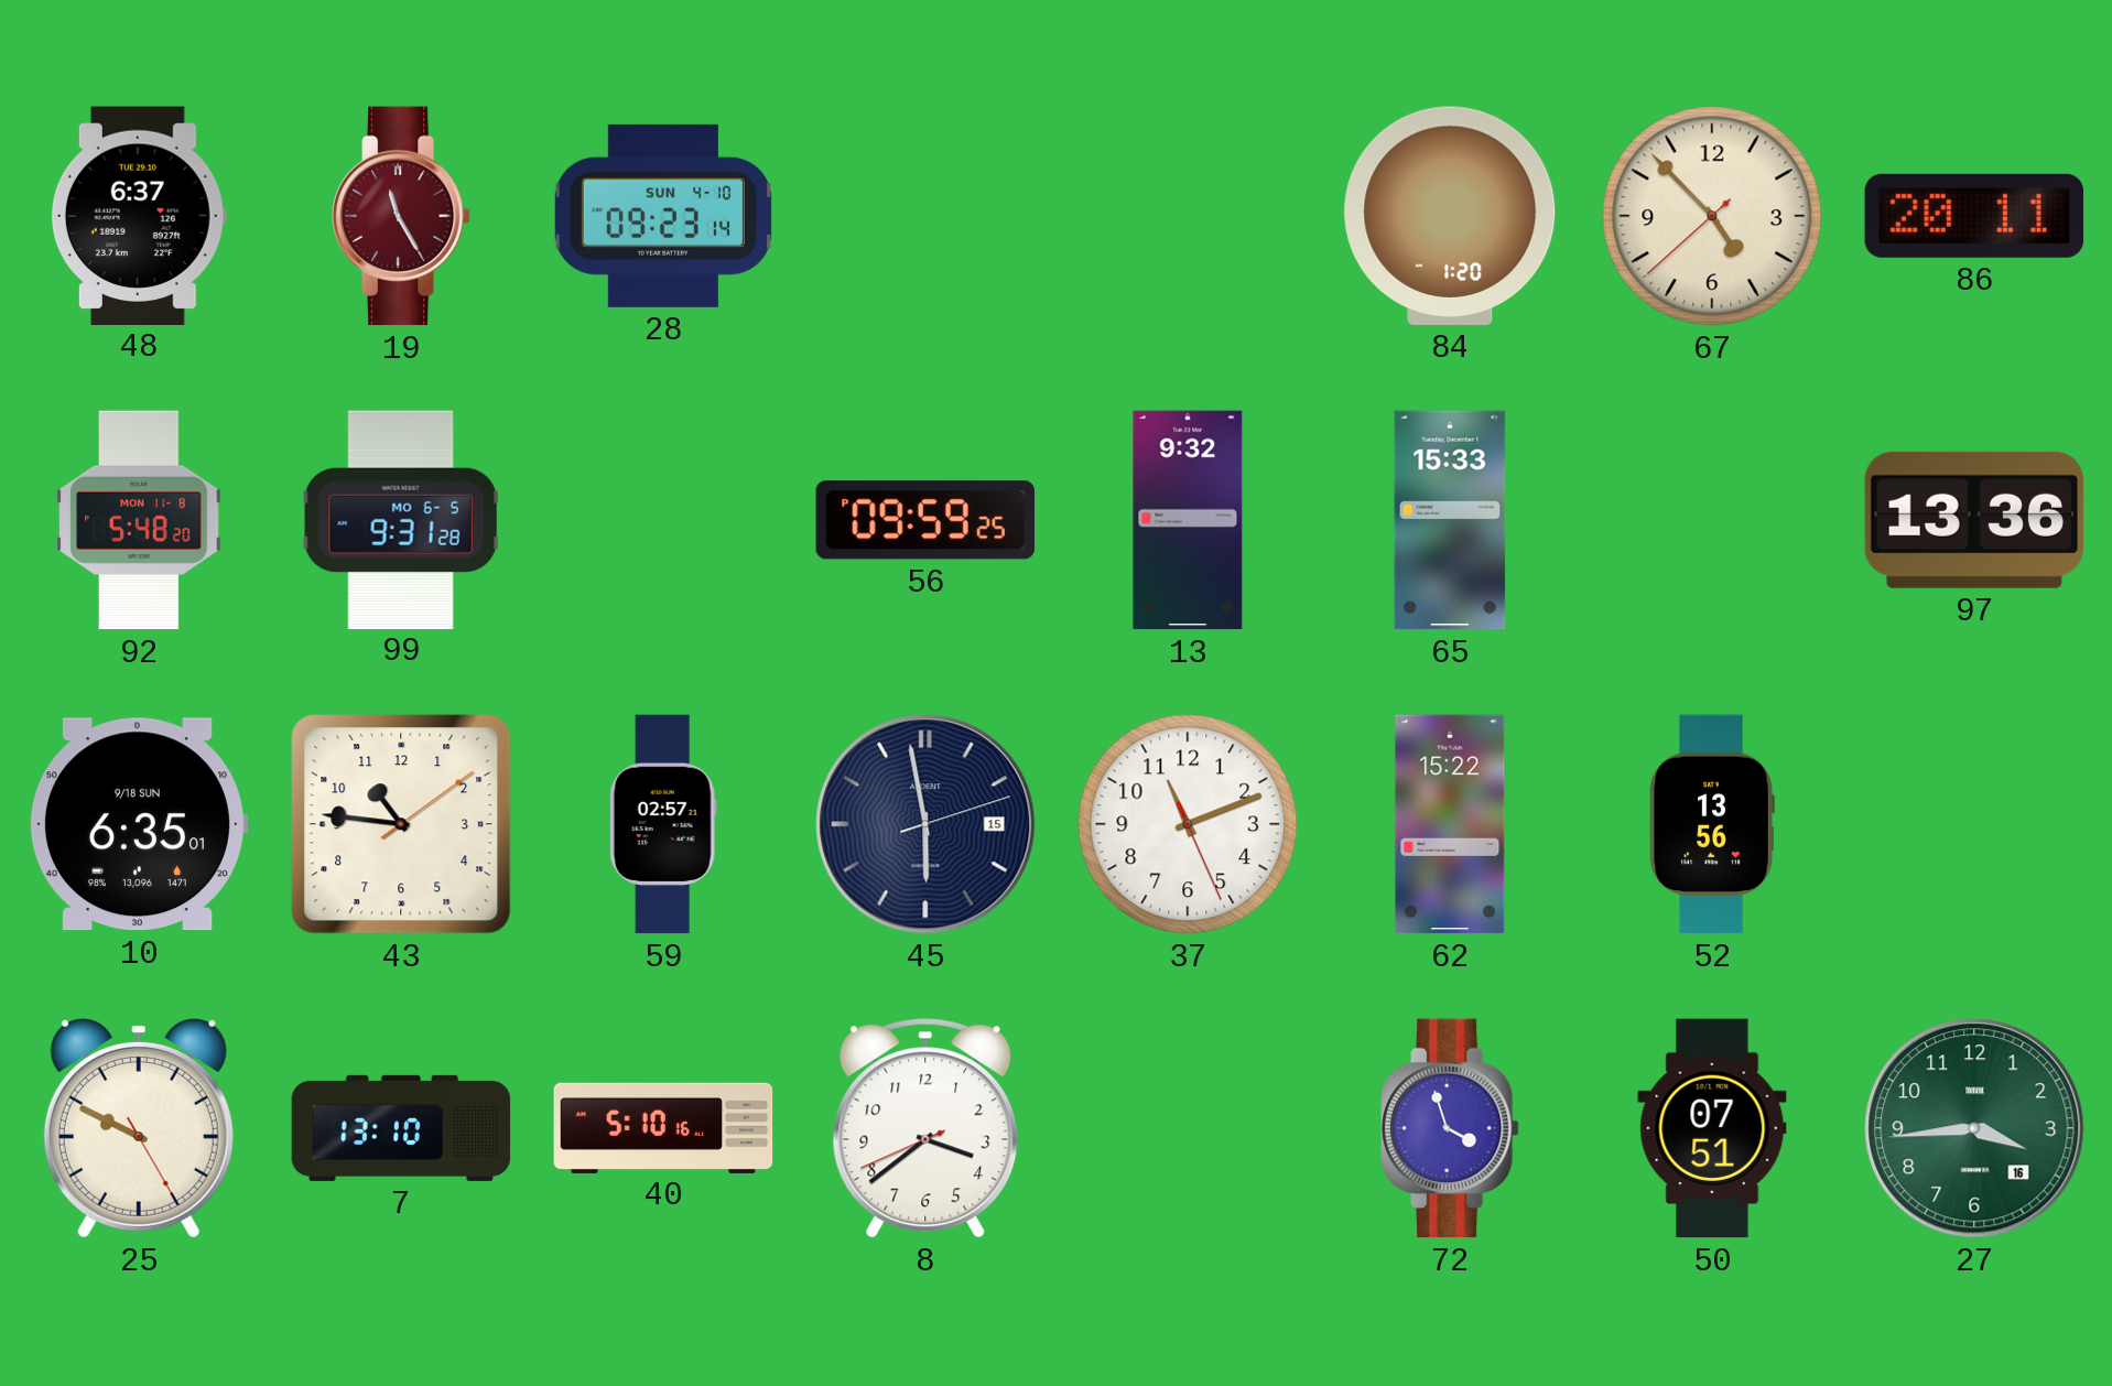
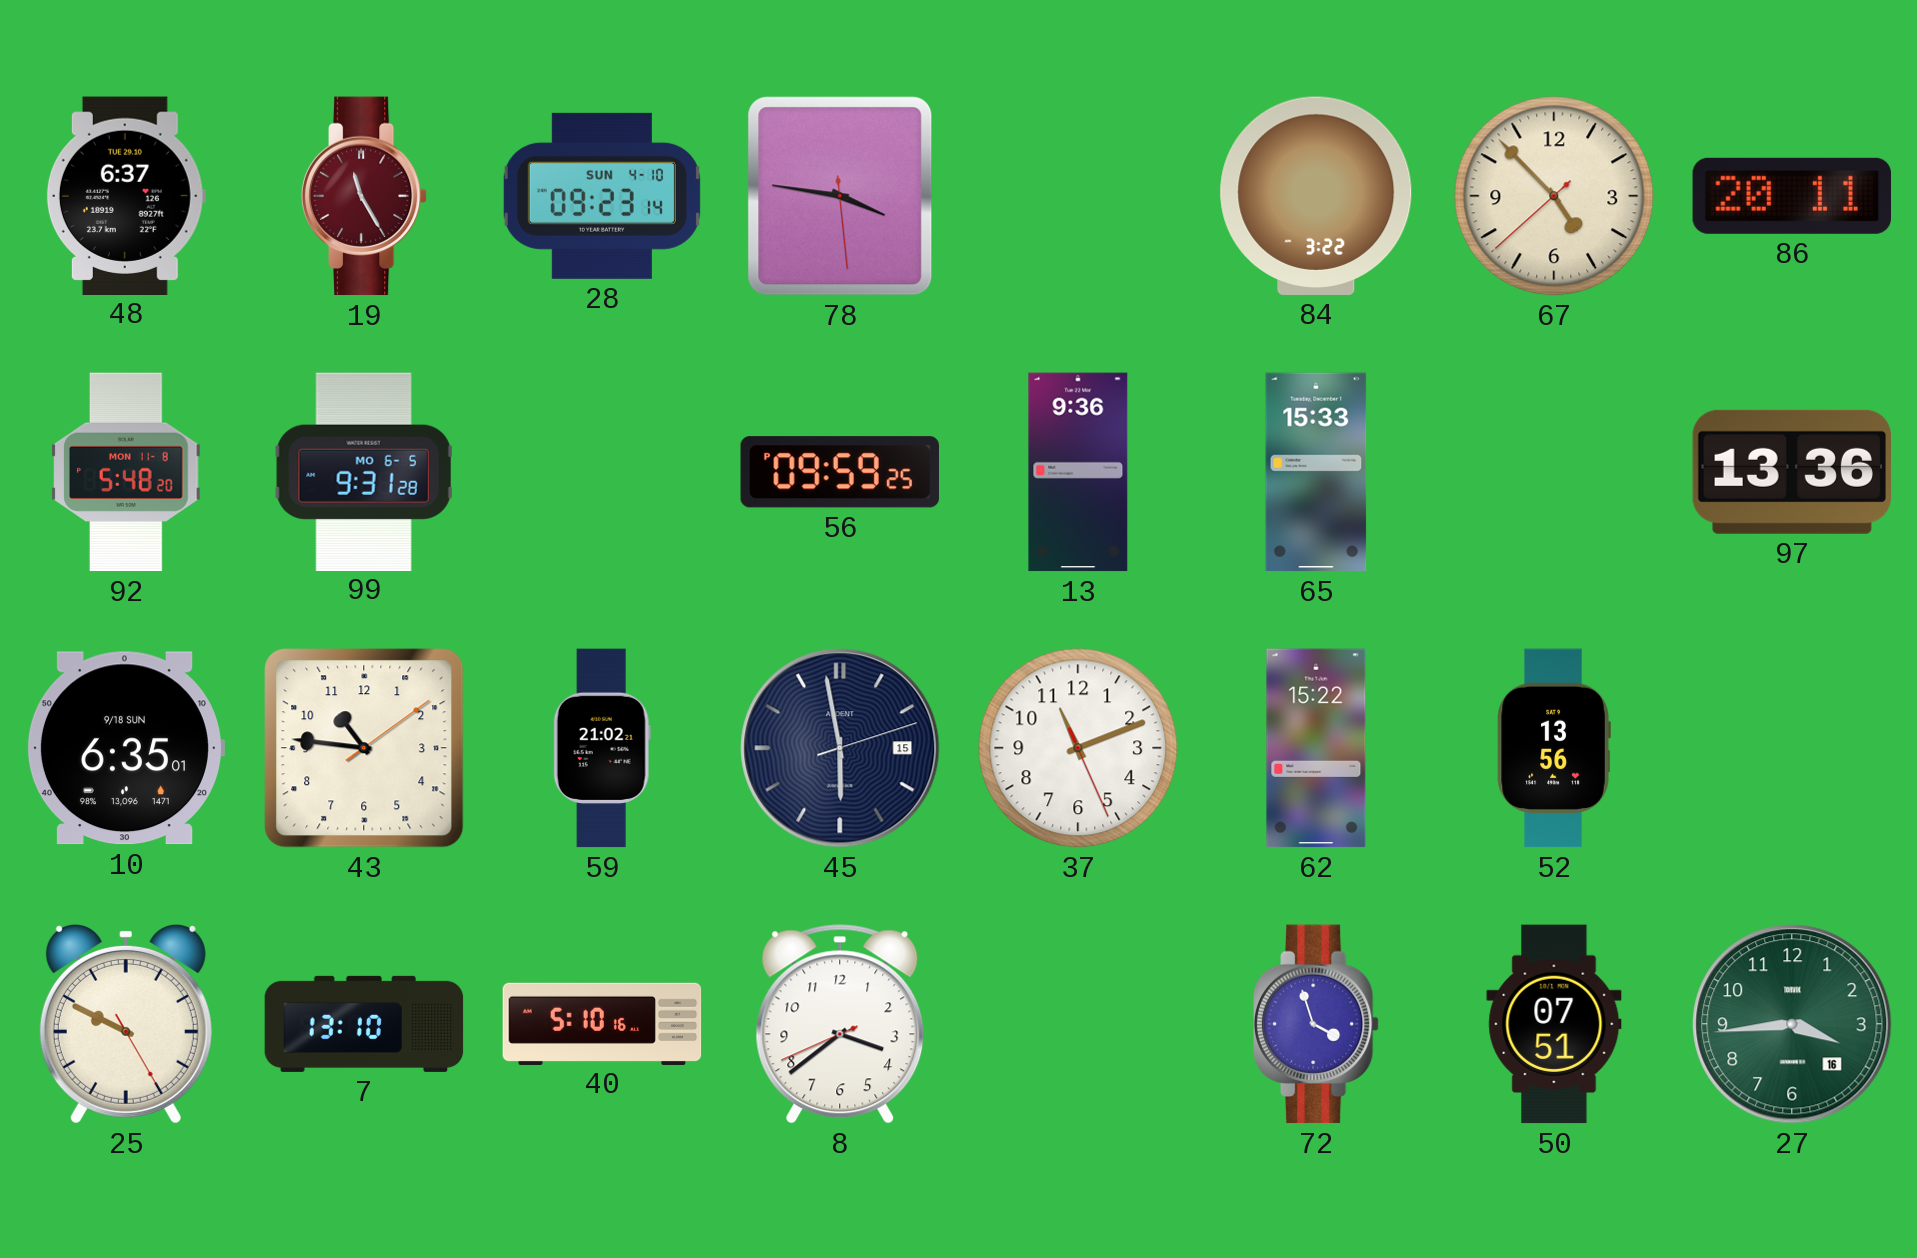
78: none -> 3:46 (840, 196)
84: 1:20 -> 3:22 (1316, 196)
13: 9:32 -> 9:36 (1078, 472)
59: 02:57 -> 21:02 (602, 748)
